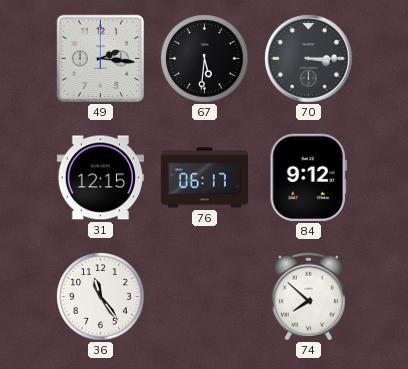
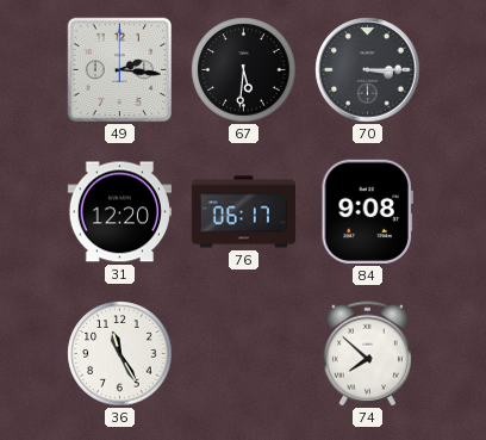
31: 12:15 -> 12:20 (119, 212)
84: 9:12 -> 9:08 (367, 211)
36: 11:24 -> 11:25 (120, 354)
